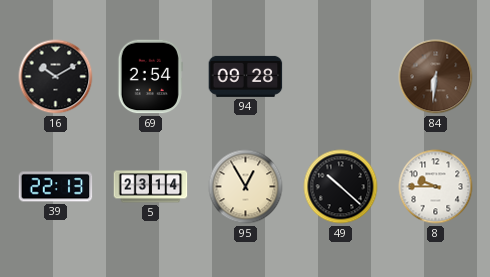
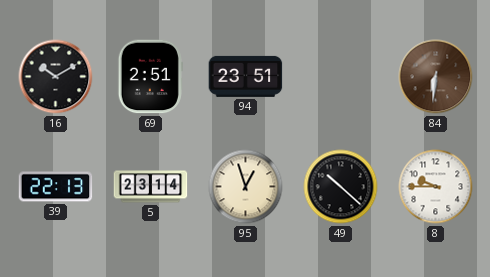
69: 2:54 -> 2:51 (150, 77)
94: 09:28 -> 23:51 (246, 76)
95: 12:55 -> 12:57 (246, 187)
